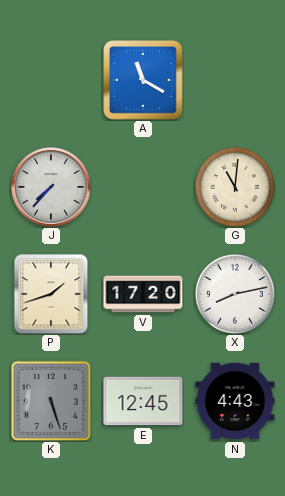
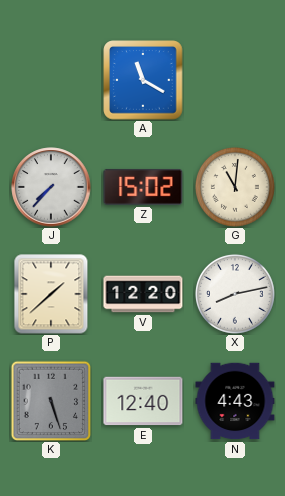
Z: none -> 15:02 (143, 187)
P: 1:42 -> 1:38 (51, 294)
V: 17:20 -> 12:20 (143, 294)
E: 12:45 -> 12:40 (143, 401)
